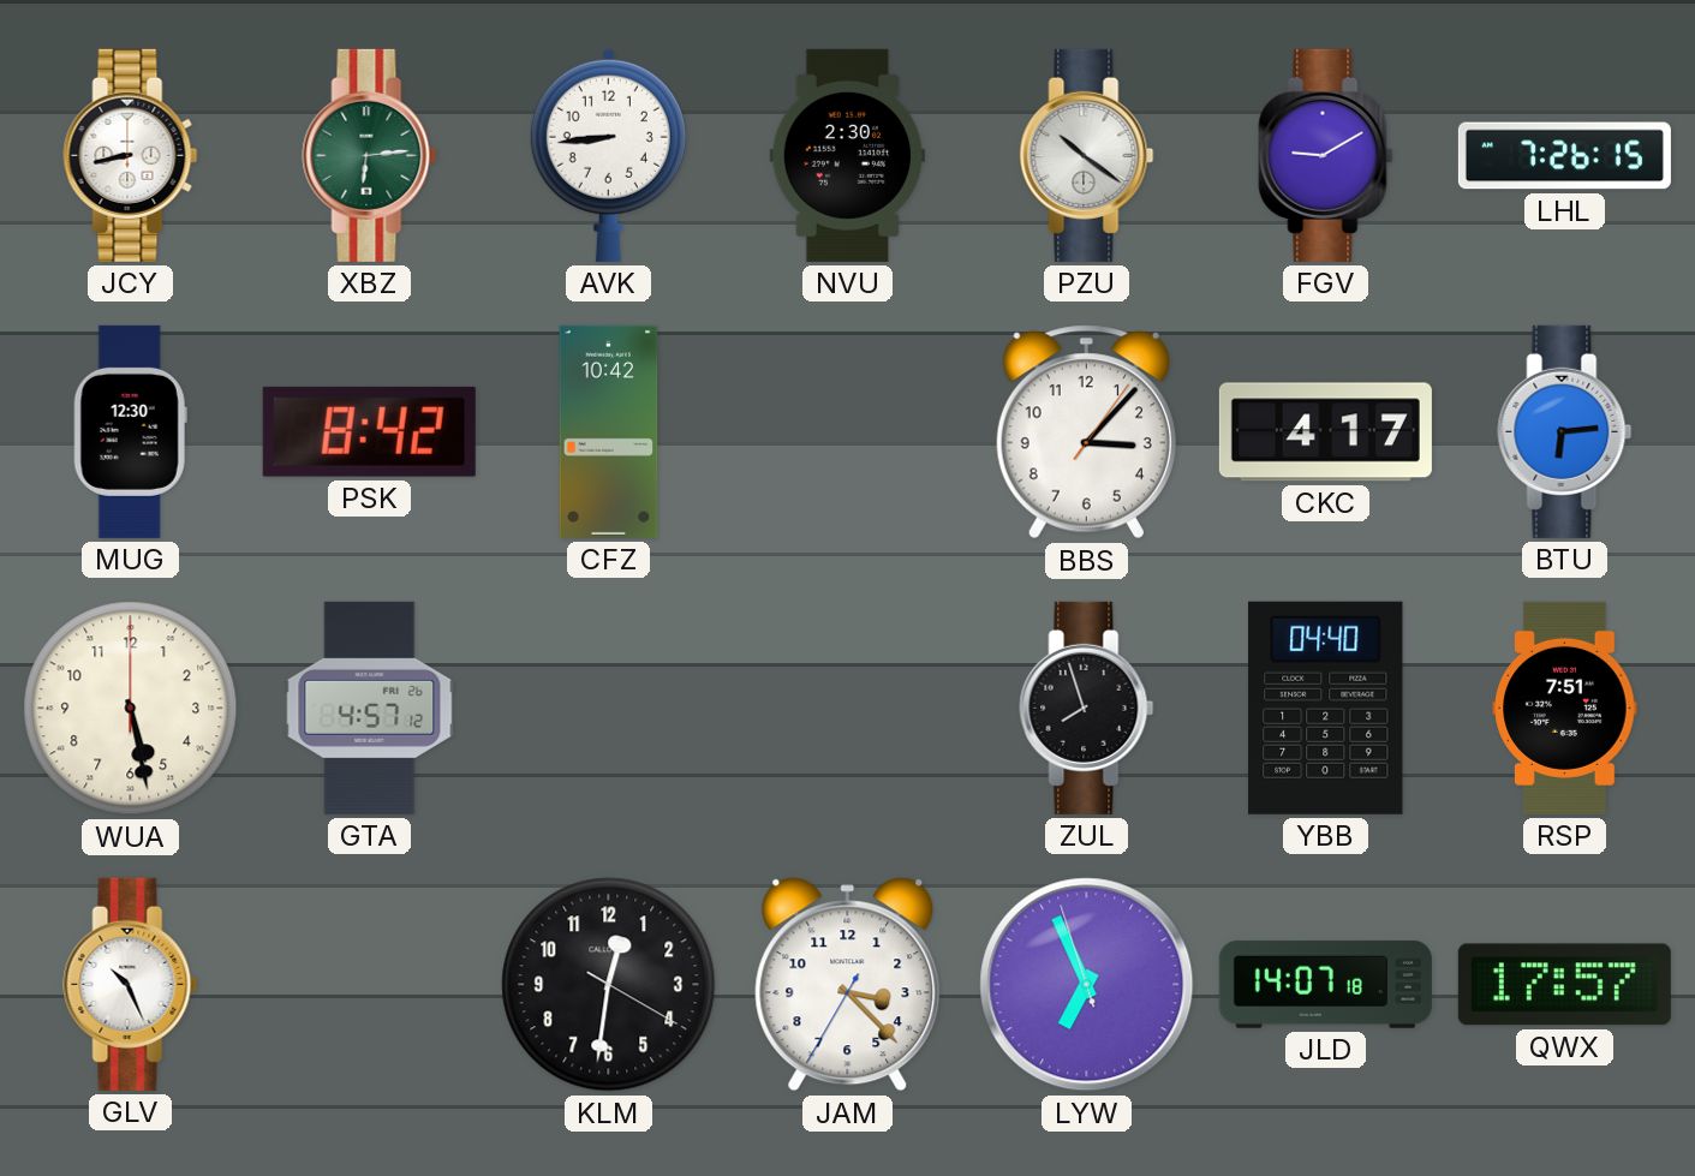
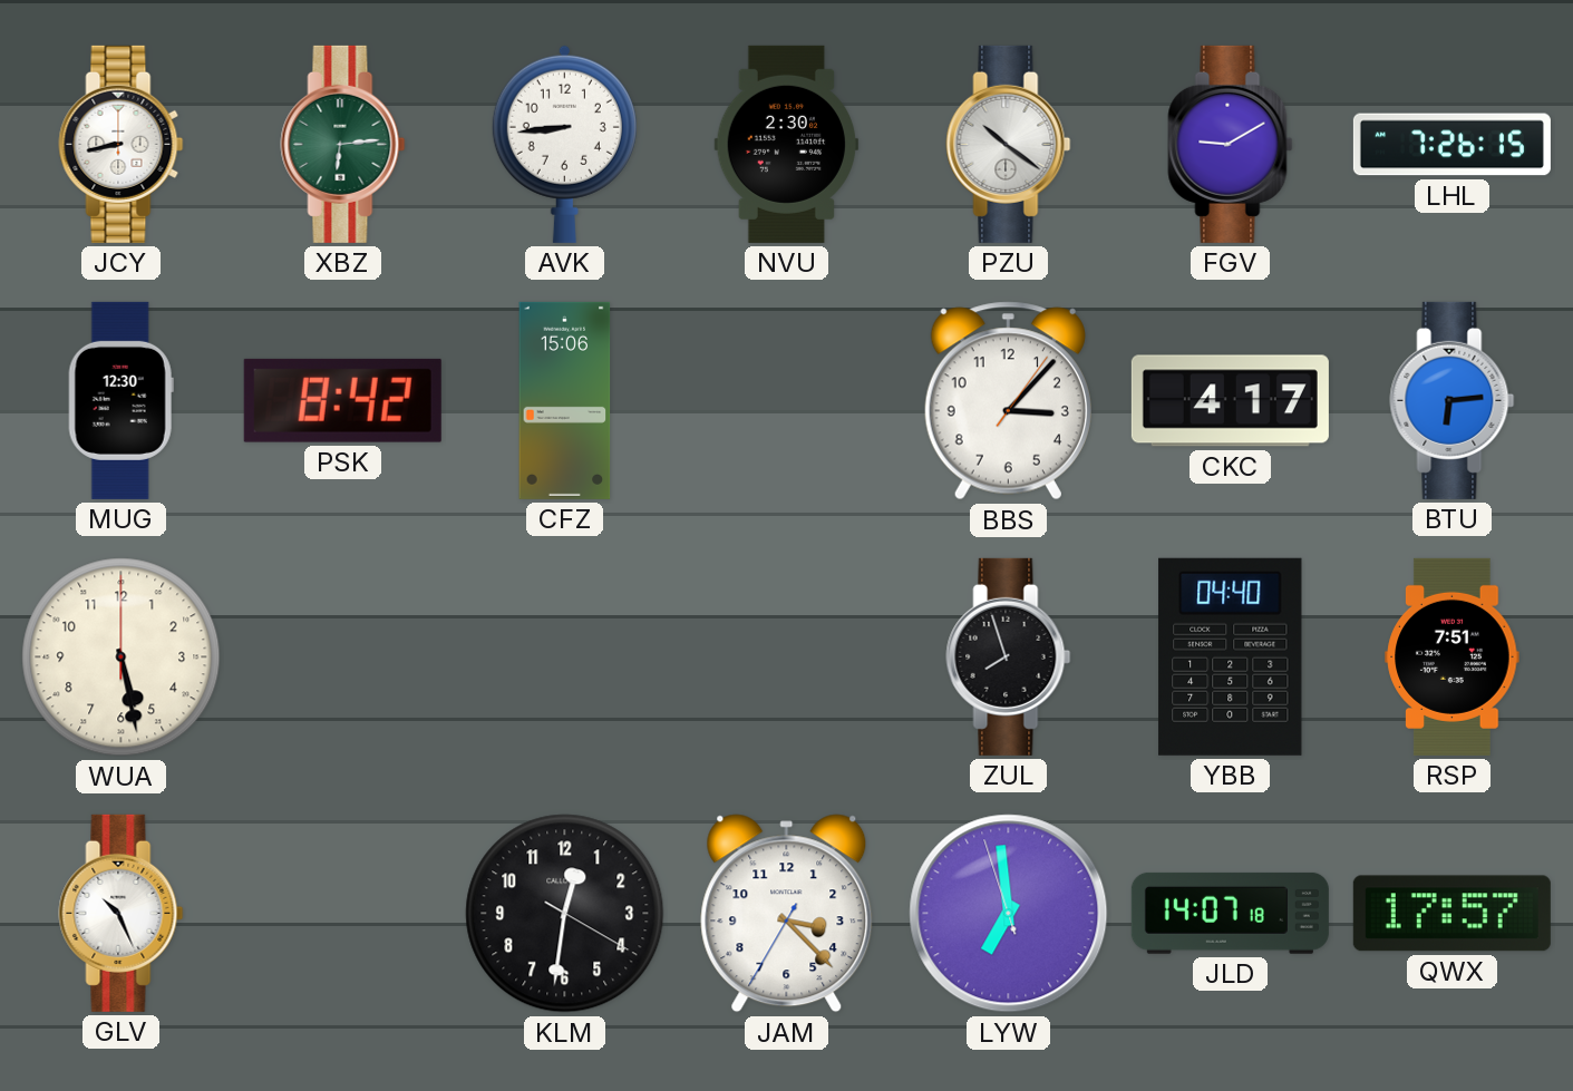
CFZ: 10:42 -> 15:06 (565, 400)
GTA: 4:57 -> none (370, 708)
LYW: 6:55 -> 6:58 (1009, 914)
